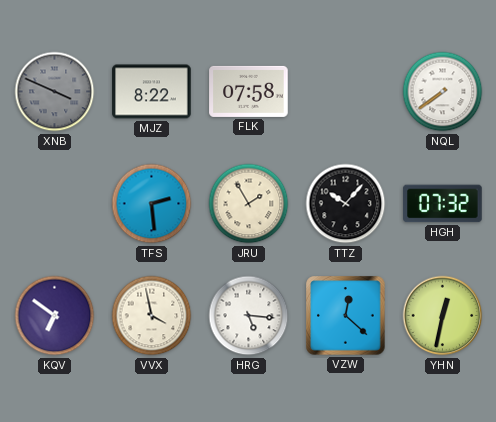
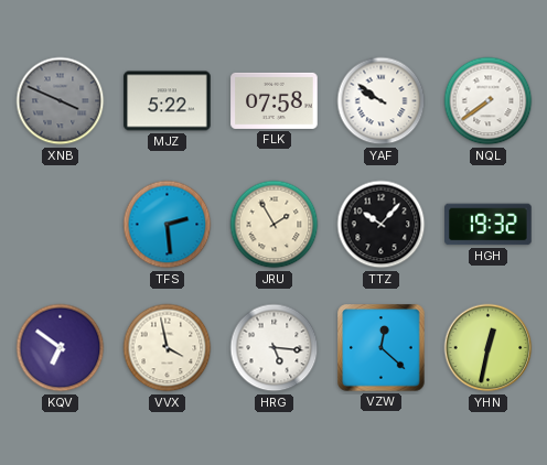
MJZ: 8:22 -> 5:22 (168, 101)
YAF: none -> 9:51 (382, 101)
HGH: 07:32 -> 19:32 (489, 225)
